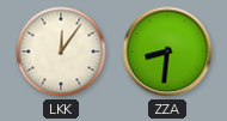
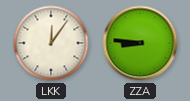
ZZA: 8:31 -> 8:46 (140, 43)
